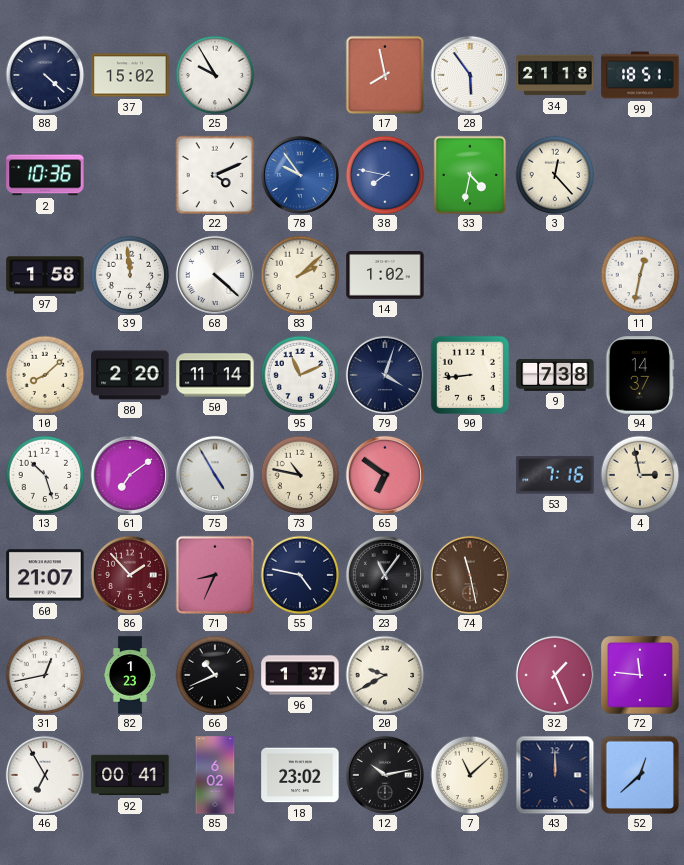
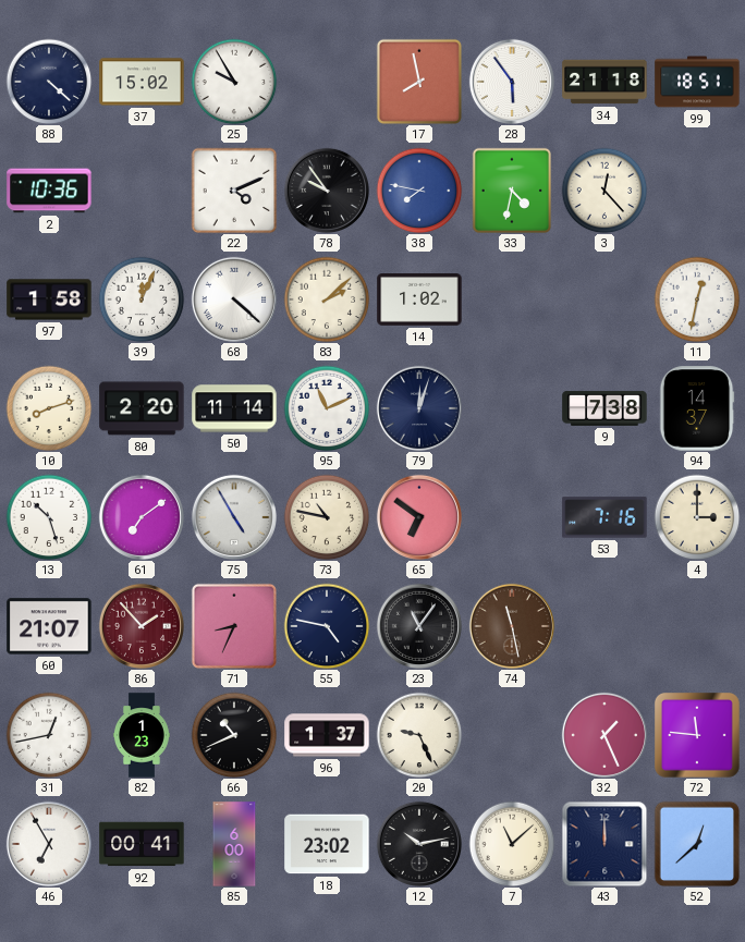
78 dial: blue -> black (327, 191)
39: 11:59 -> 12:04 (142, 299)
10: 8:08 -> 8:12 (49, 408)
79: 4:03 -> 12:03 (419, 408)
90: 8:44 -> none (470, 375)
4: 2:58 -> 3:00 (697, 517)
20: 9:40 -> 9:26 (419, 735)
85: 6:02 -> 6:00 (234, 844)
